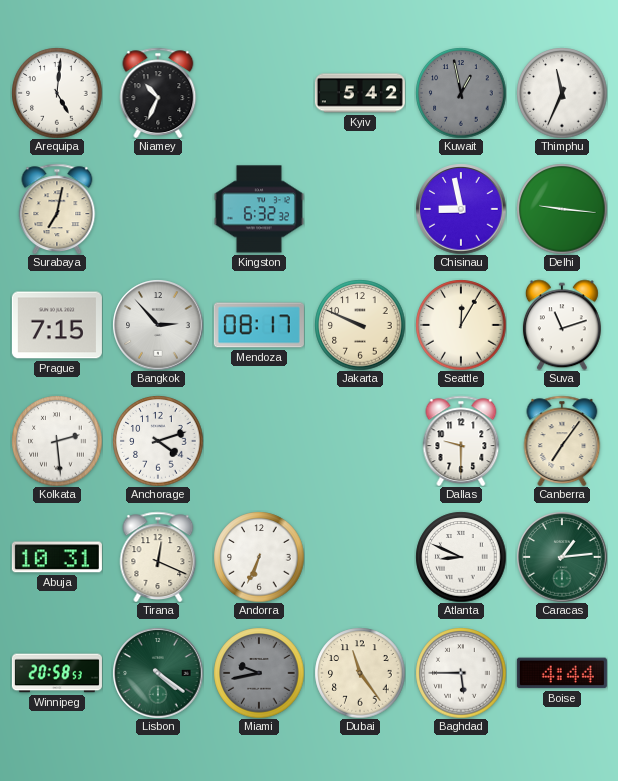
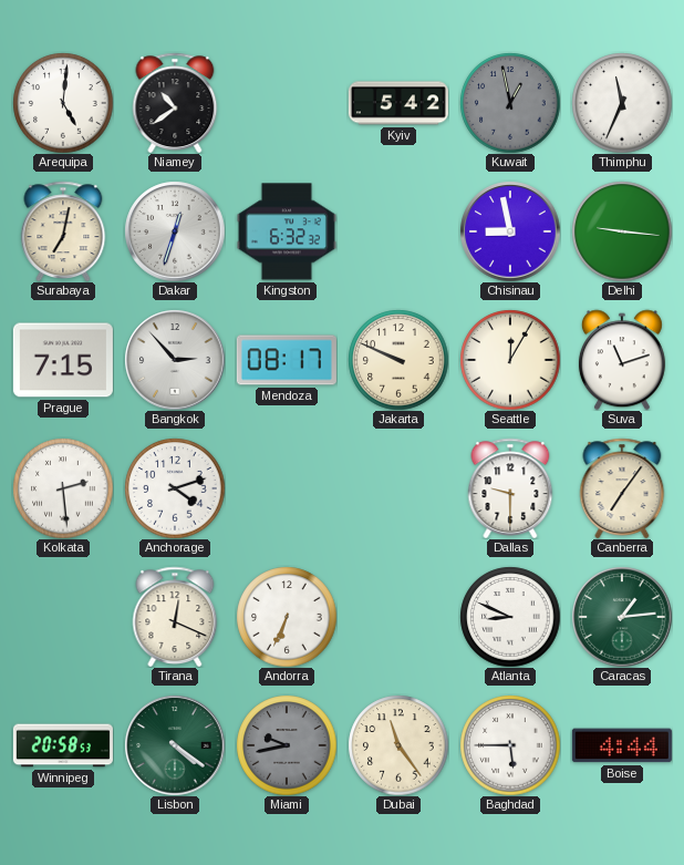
Niamey: 10:34 -> 10:39 (175, 102)
Dakar: none -> 12:33 (175, 231)
Abuja: 10:31 -> none (57, 557)
